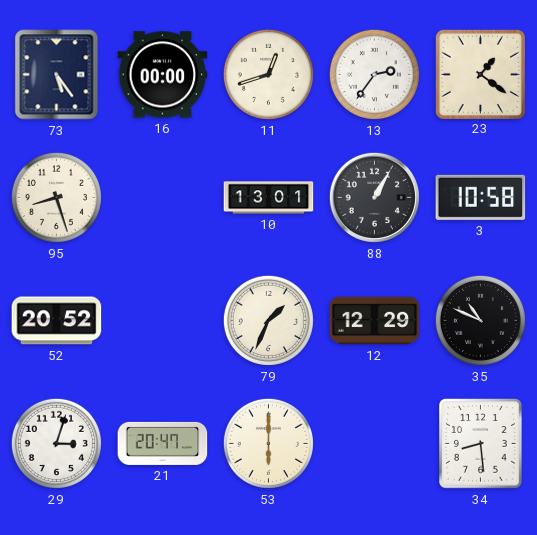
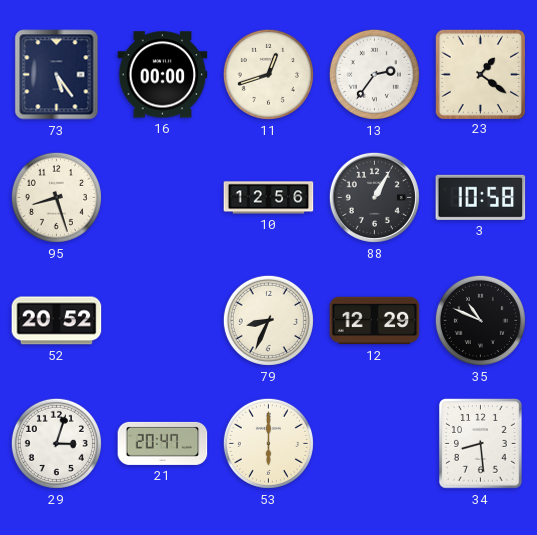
10: 13:01 -> 12:56 (269, 198)
79: 1:34 -> 8:34 (268, 320)
